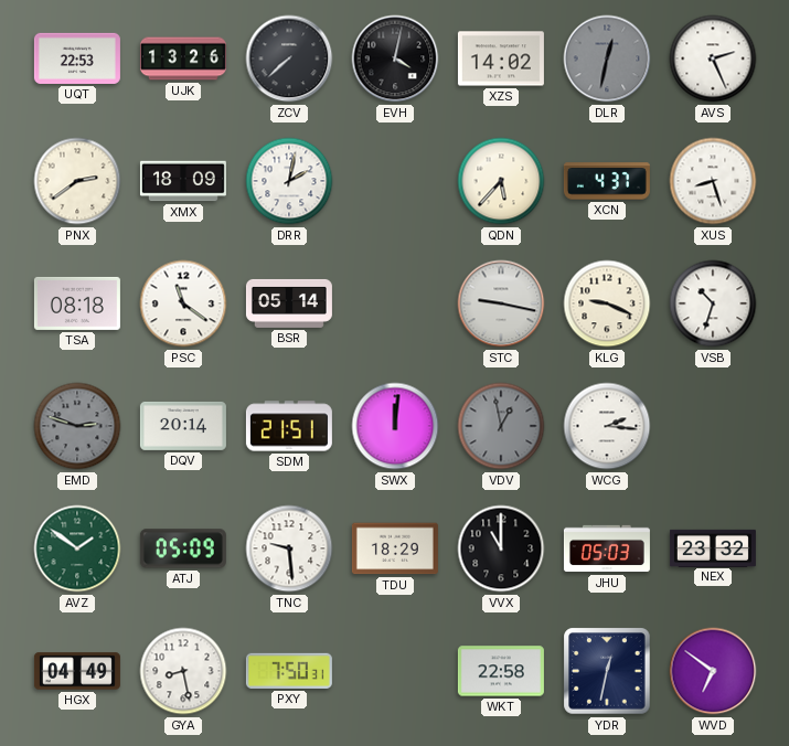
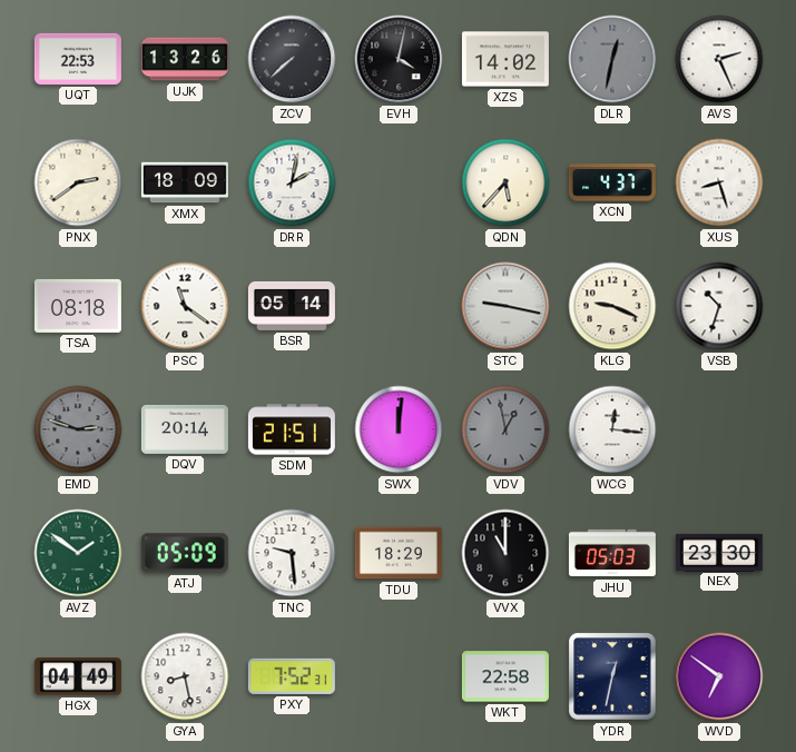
WCG: 2:16 -> 12:16 (612, 429)
NEX: 23:32 -> 23:30 (719, 552)
PXY: 7:50 -> 7:52 (292, 676)
